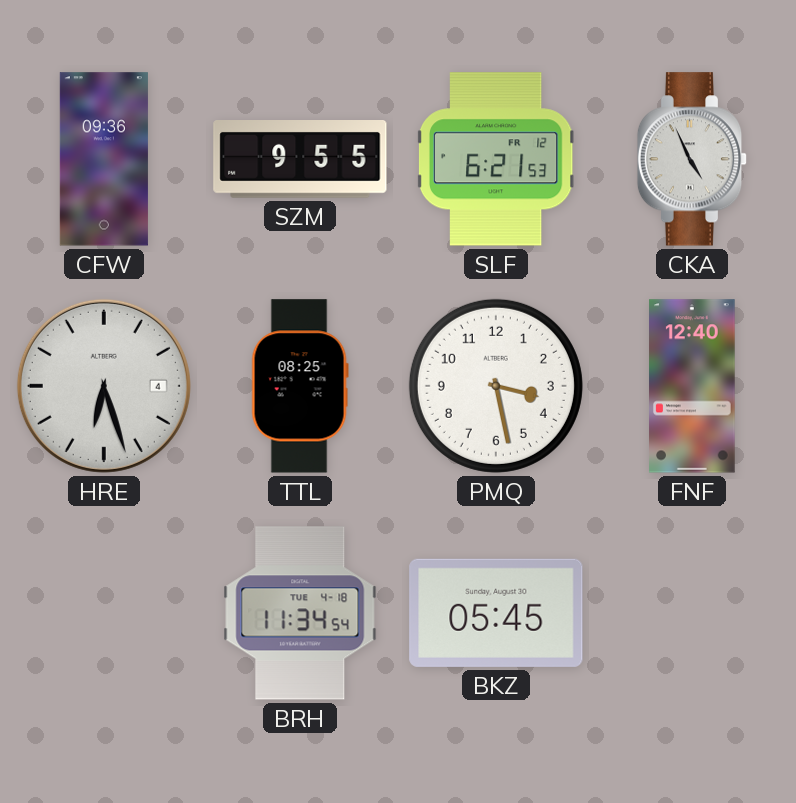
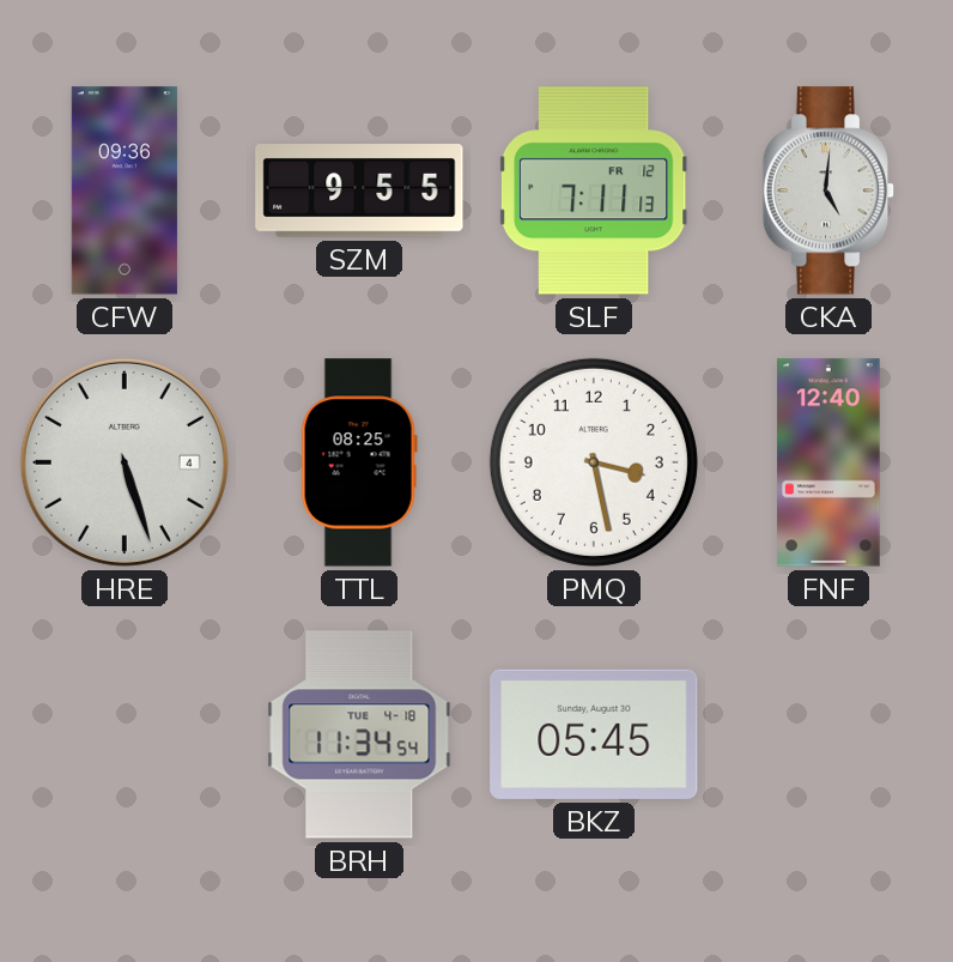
SLF: 6:21 -> 7:11 (594, 190)
CKA: 4:56 -> 5:01 (828, 190)
HRE: 6:27 -> 5:27 (125, 462)
